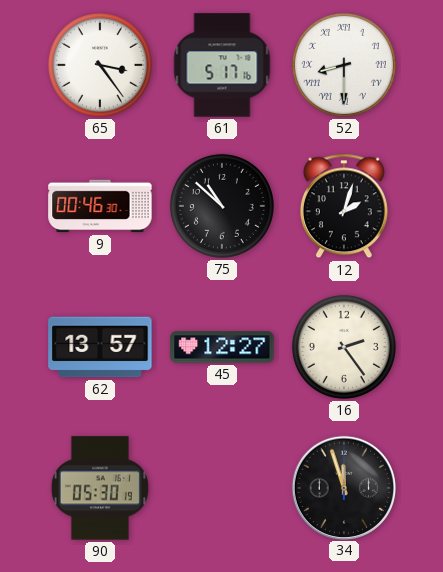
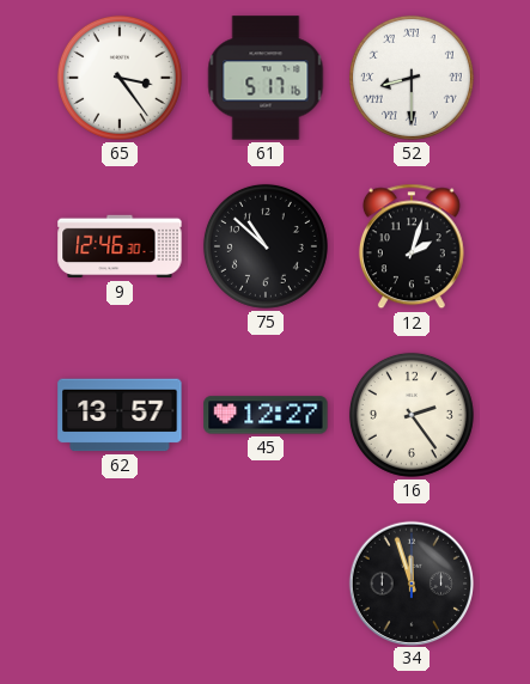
9: 00:46 -> 12:46 (120, 246)
90: 05:30 -> none (100, 488)
